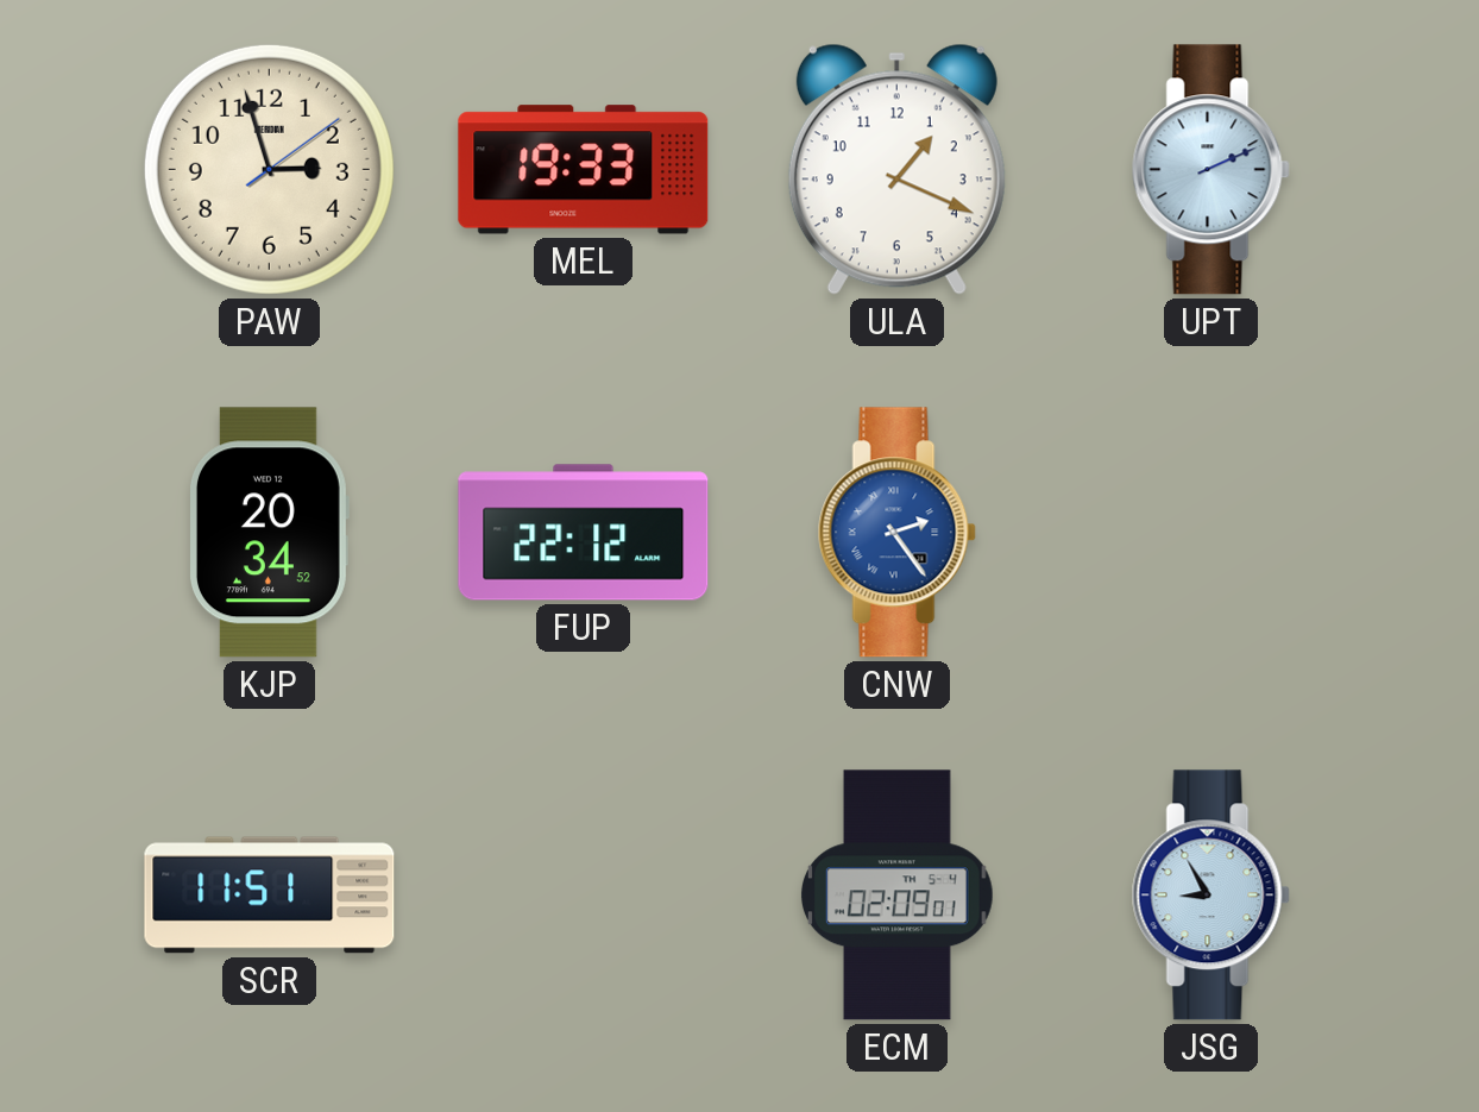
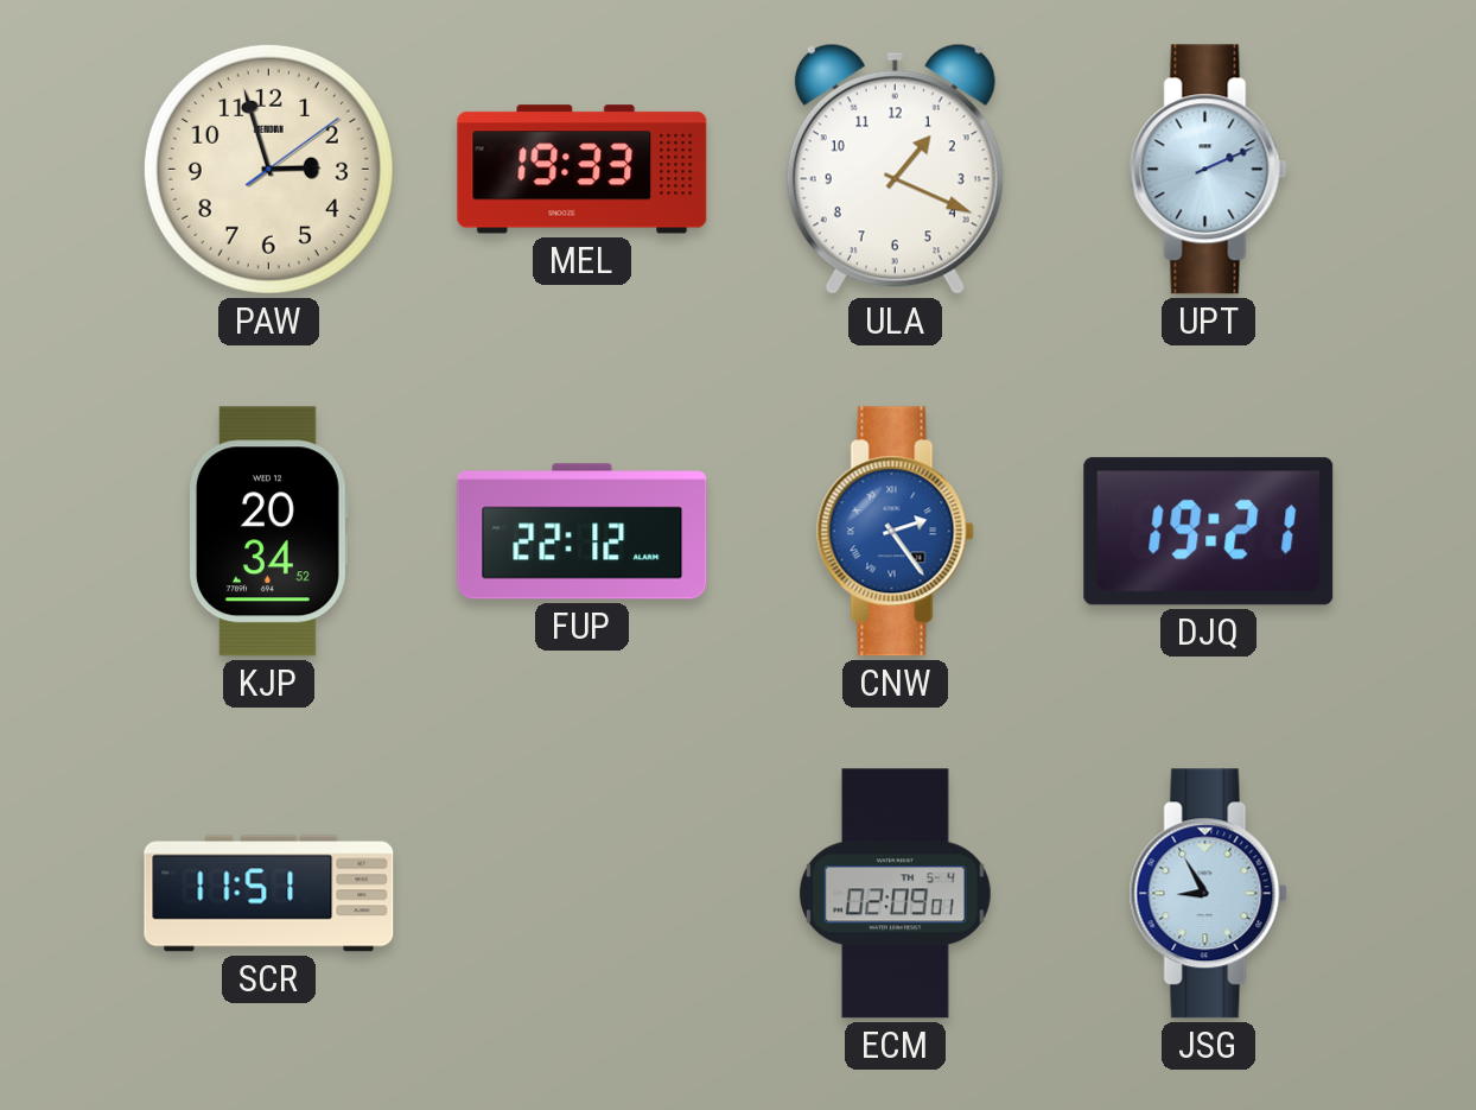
DJQ: none -> 19:21 (1209, 532)
